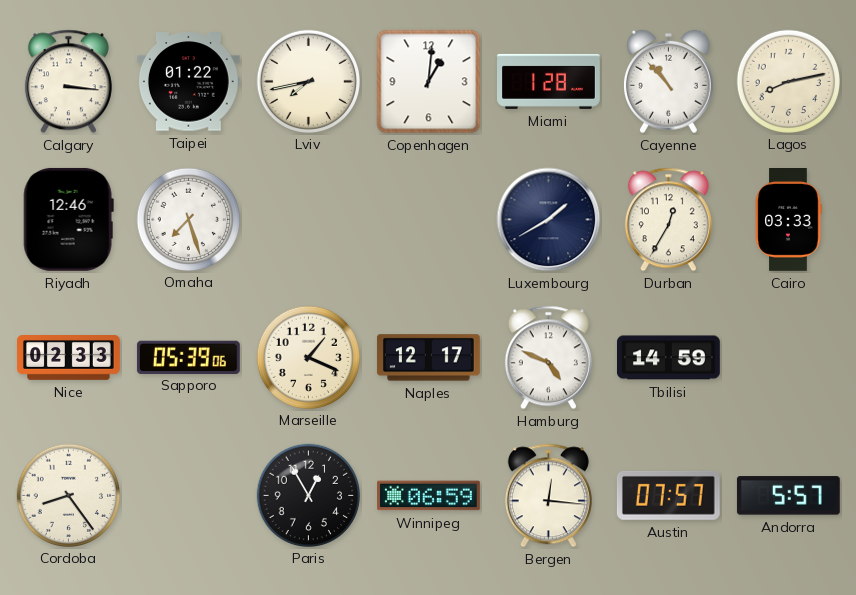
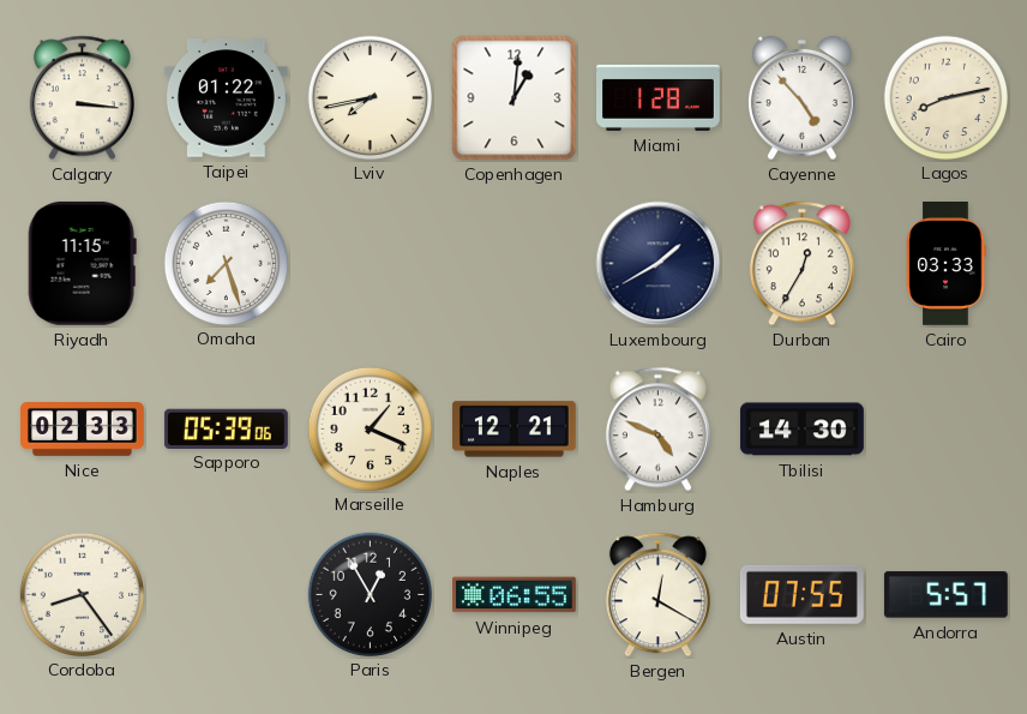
Cayenne: 10:53 -> 4:53 (803, 98)
Riyadh: 12:46 -> 11:15 (82, 263)
Naples: 12:17 -> 12:21 (513, 430)
Tbilisi: 14:59 -> 14:30 (803, 430)
Winnipeg: 06:59 -> 06:55 (515, 595)
Bergen: 12:16 -> 12:20 (657, 595)
Austin: 07:57 -> 07:55 (801, 594)
